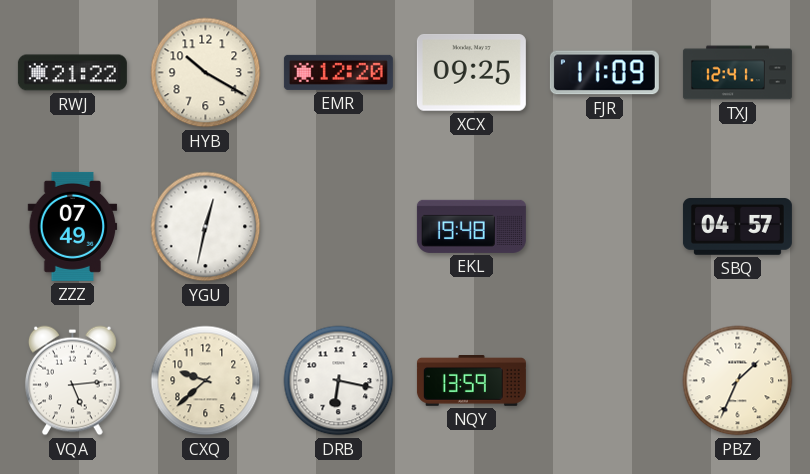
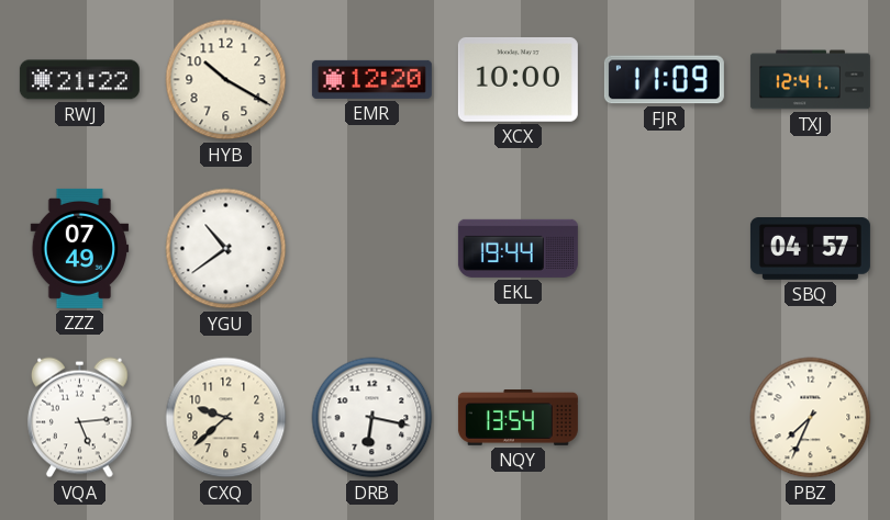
XCX: 09:25 -> 10:00 (518, 79)
YGU: 12:32 -> 10:39 (226, 249)
EKL: 19:48 -> 19:44 (518, 248)
NQY: 13:59 -> 13:54 (518, 418)
PBZ: 1:34 -> 7:34 (811, 418)
